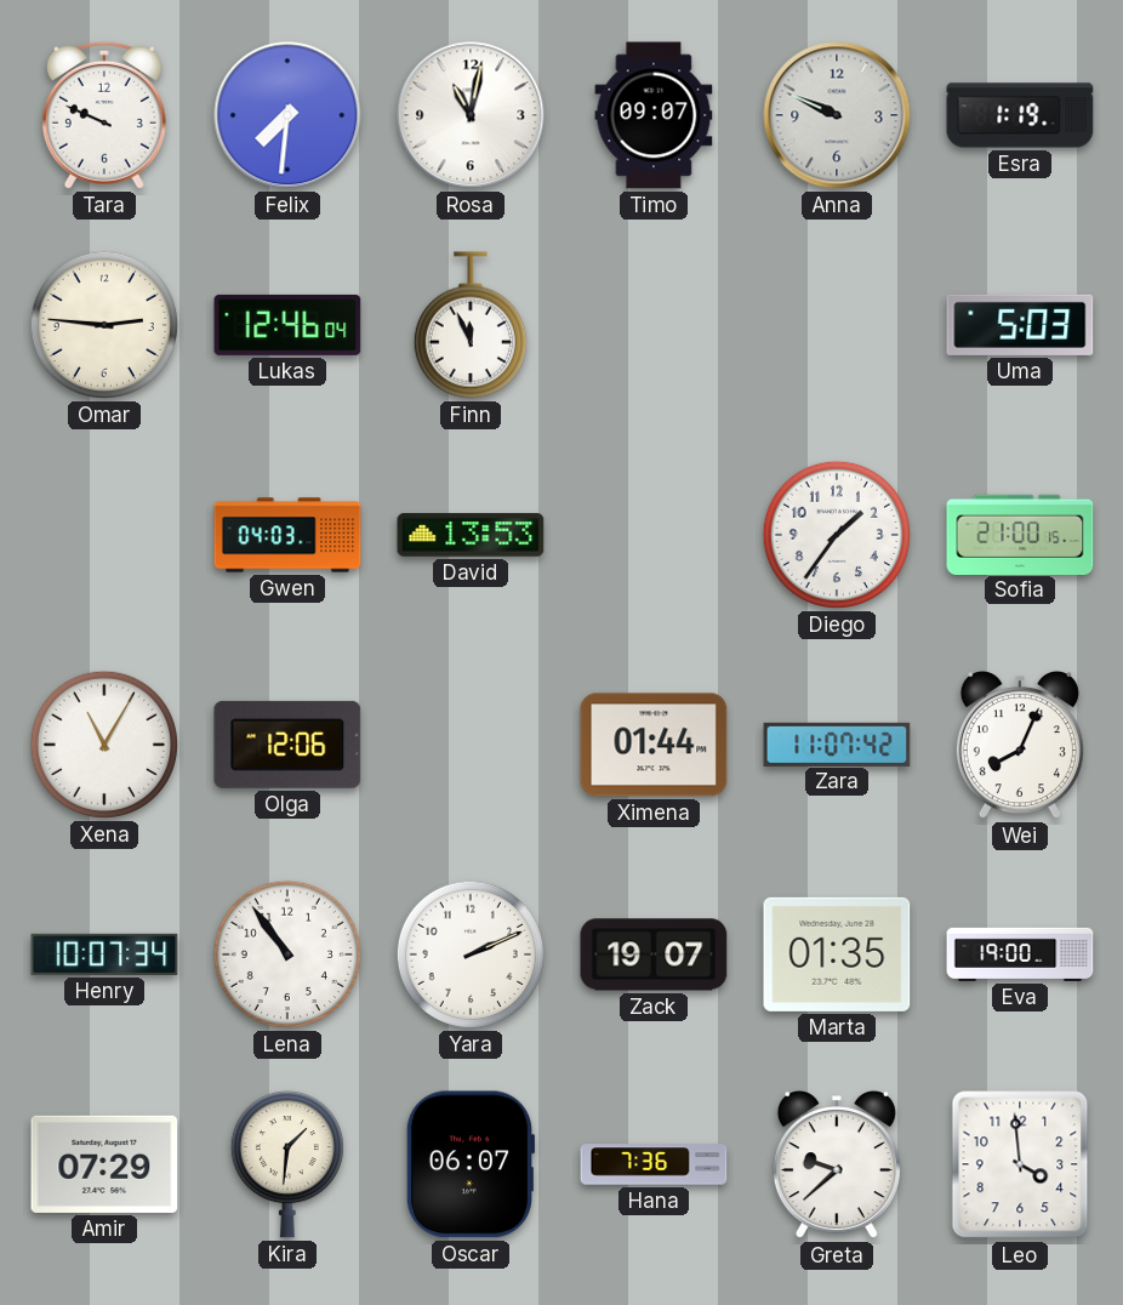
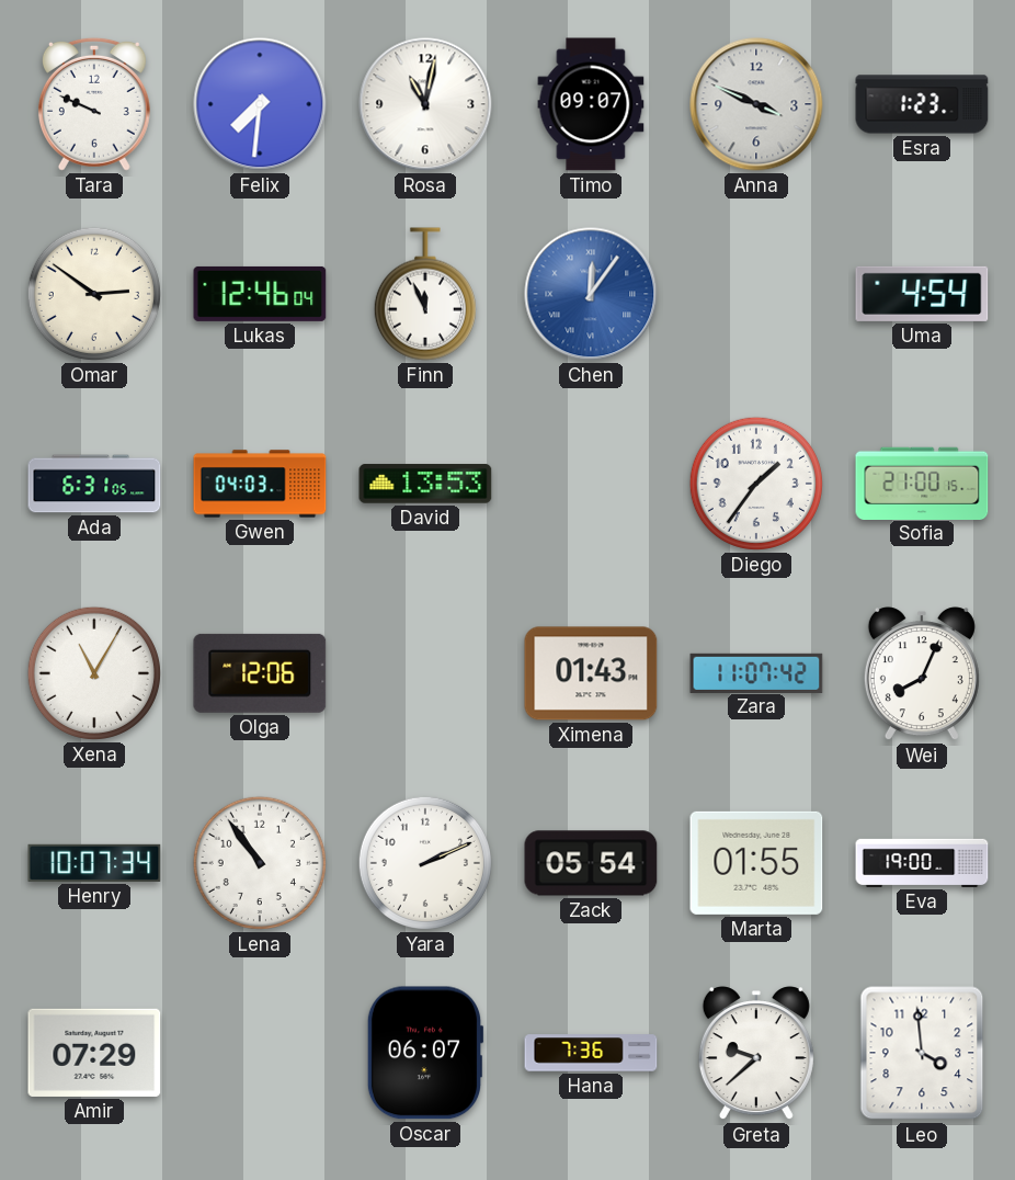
Anna: 9:49 -> 3:49 (756, 104)
Esra: 1:19 -> 1:23 (922, 104)
Omar: 2:46 -> 2:51 (94, 294)
Chen: none -> 12:06 (591, 294)
Uma: 5:03 -> 4:54 (922, 294)
Ada: none -> 6:31 (94, 484)
Ximena: 01:44 -> 01:43 (591, 673)
Zack: 19:07 -> 05:54 (591, 863)
Marta: 01:35 -> 01:55 (756, 863)
Kira: 1:31 -> none (287, 1164)
